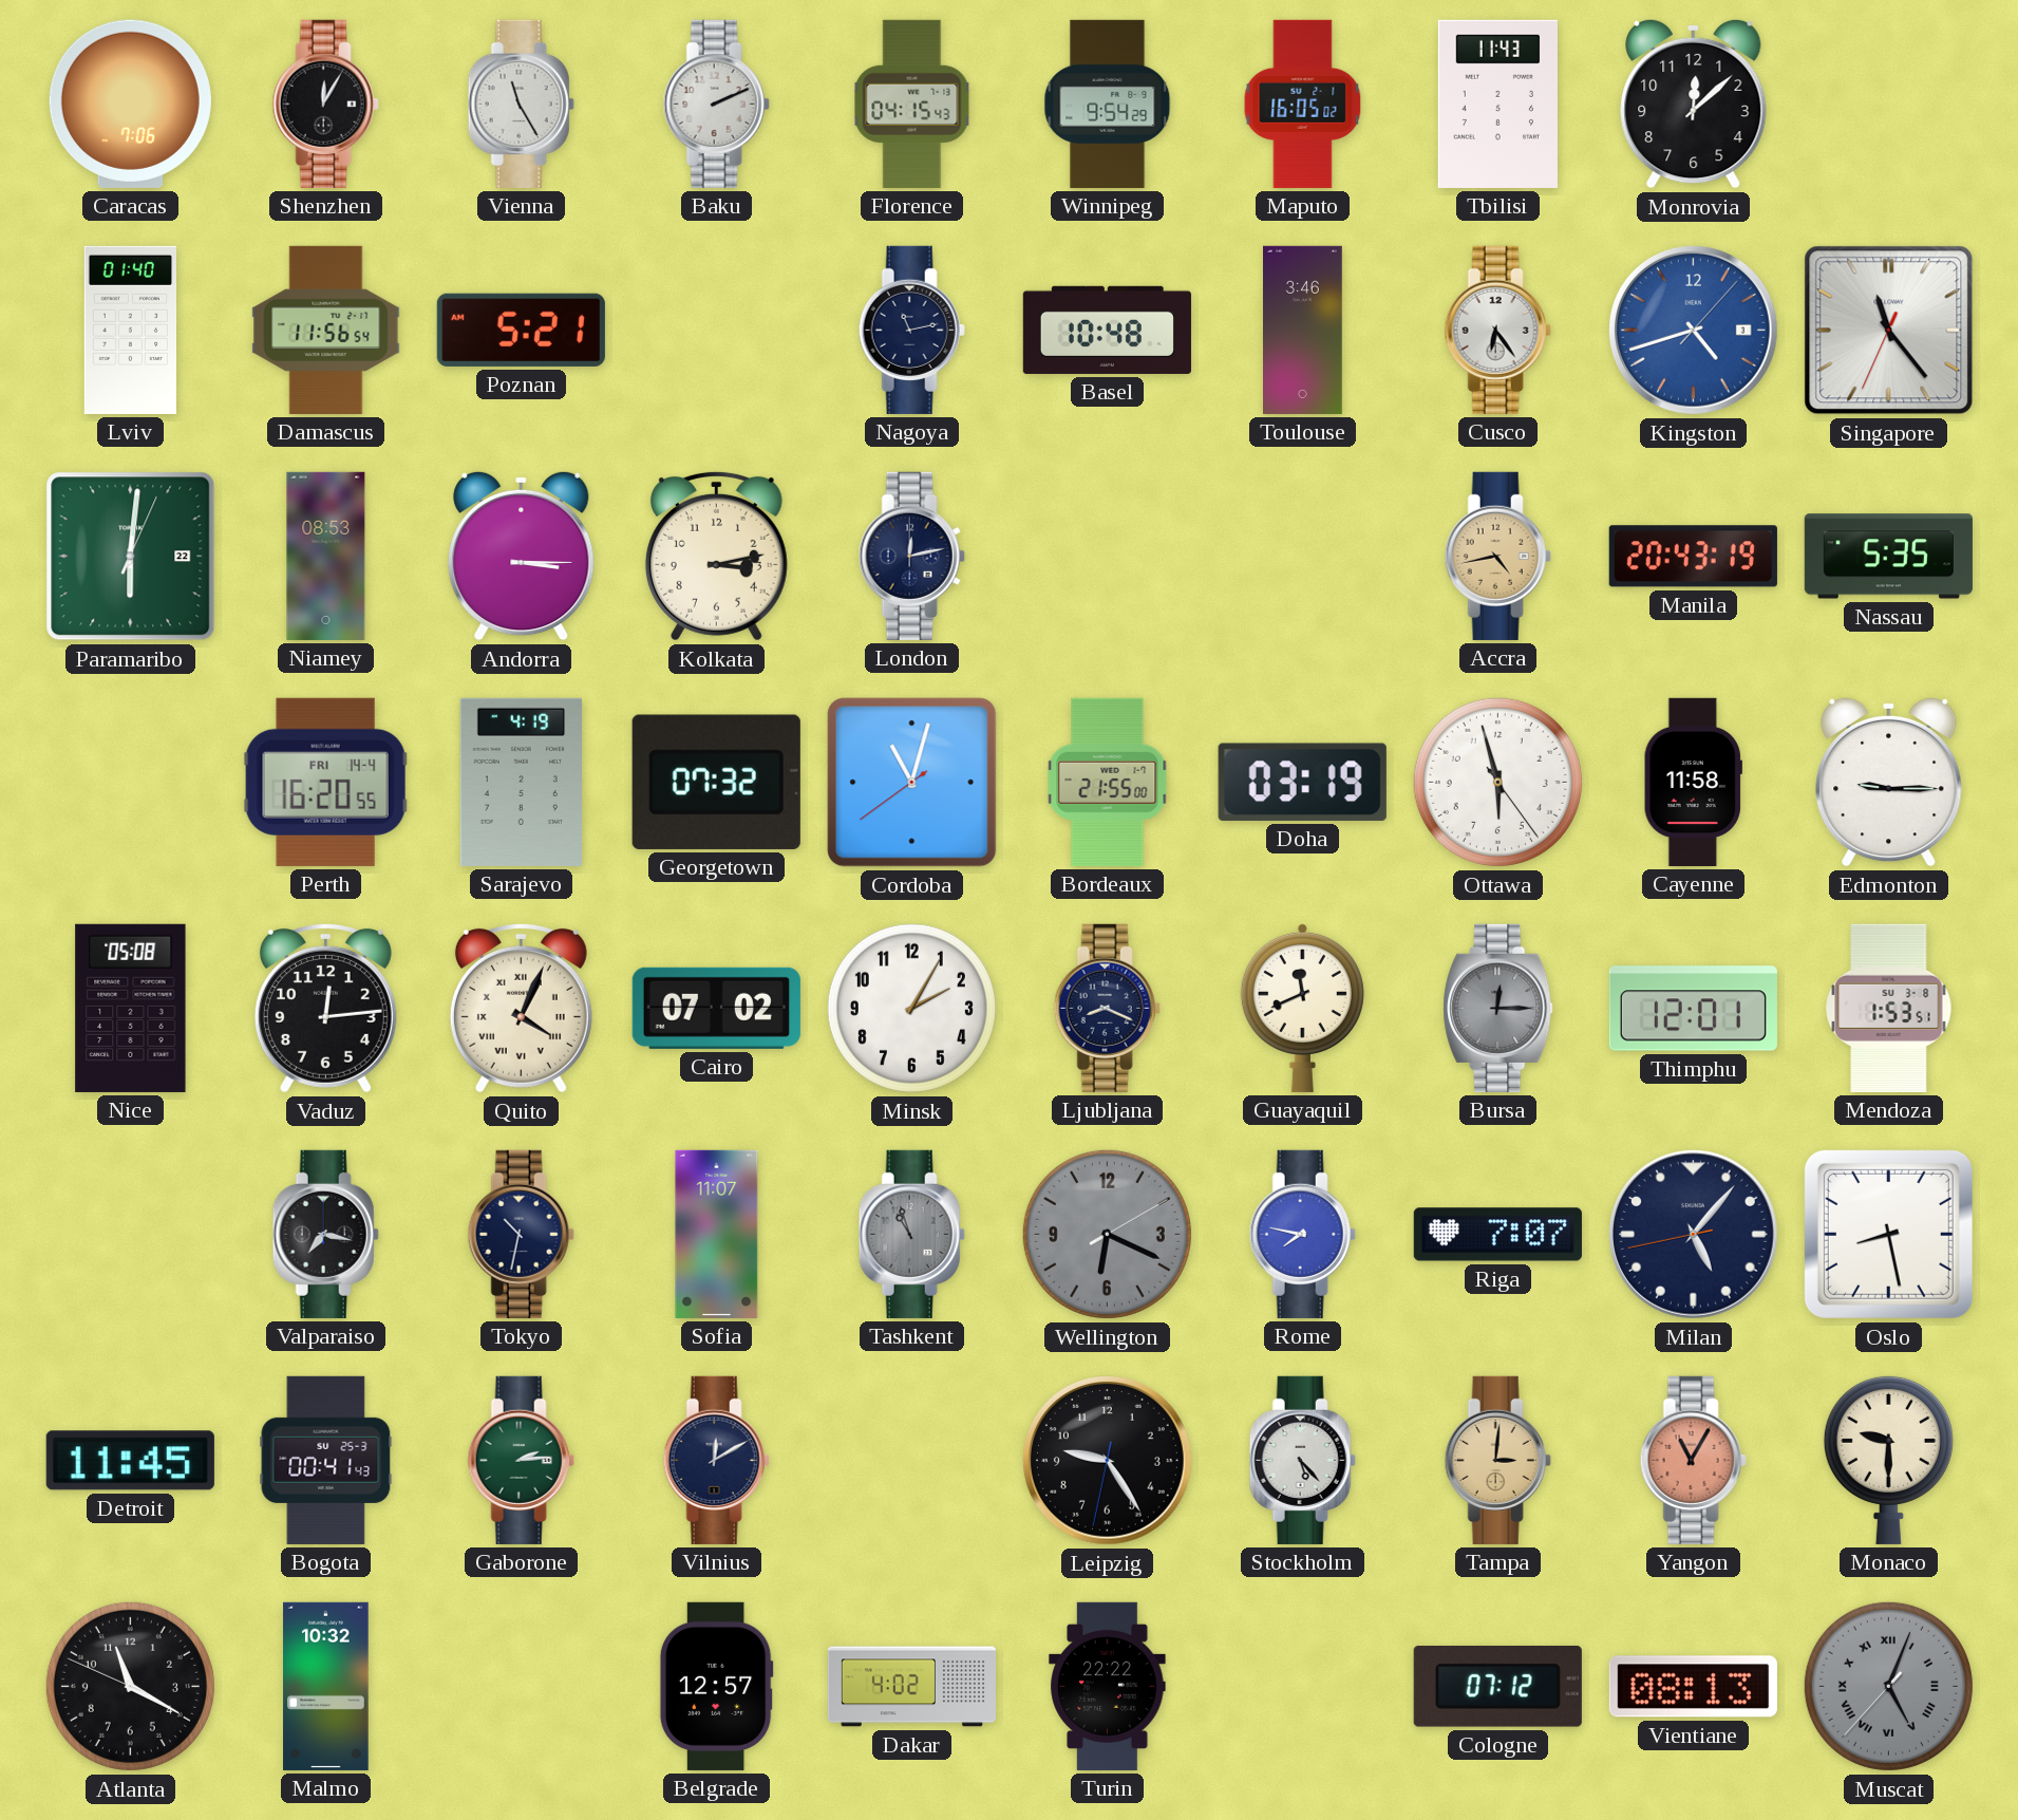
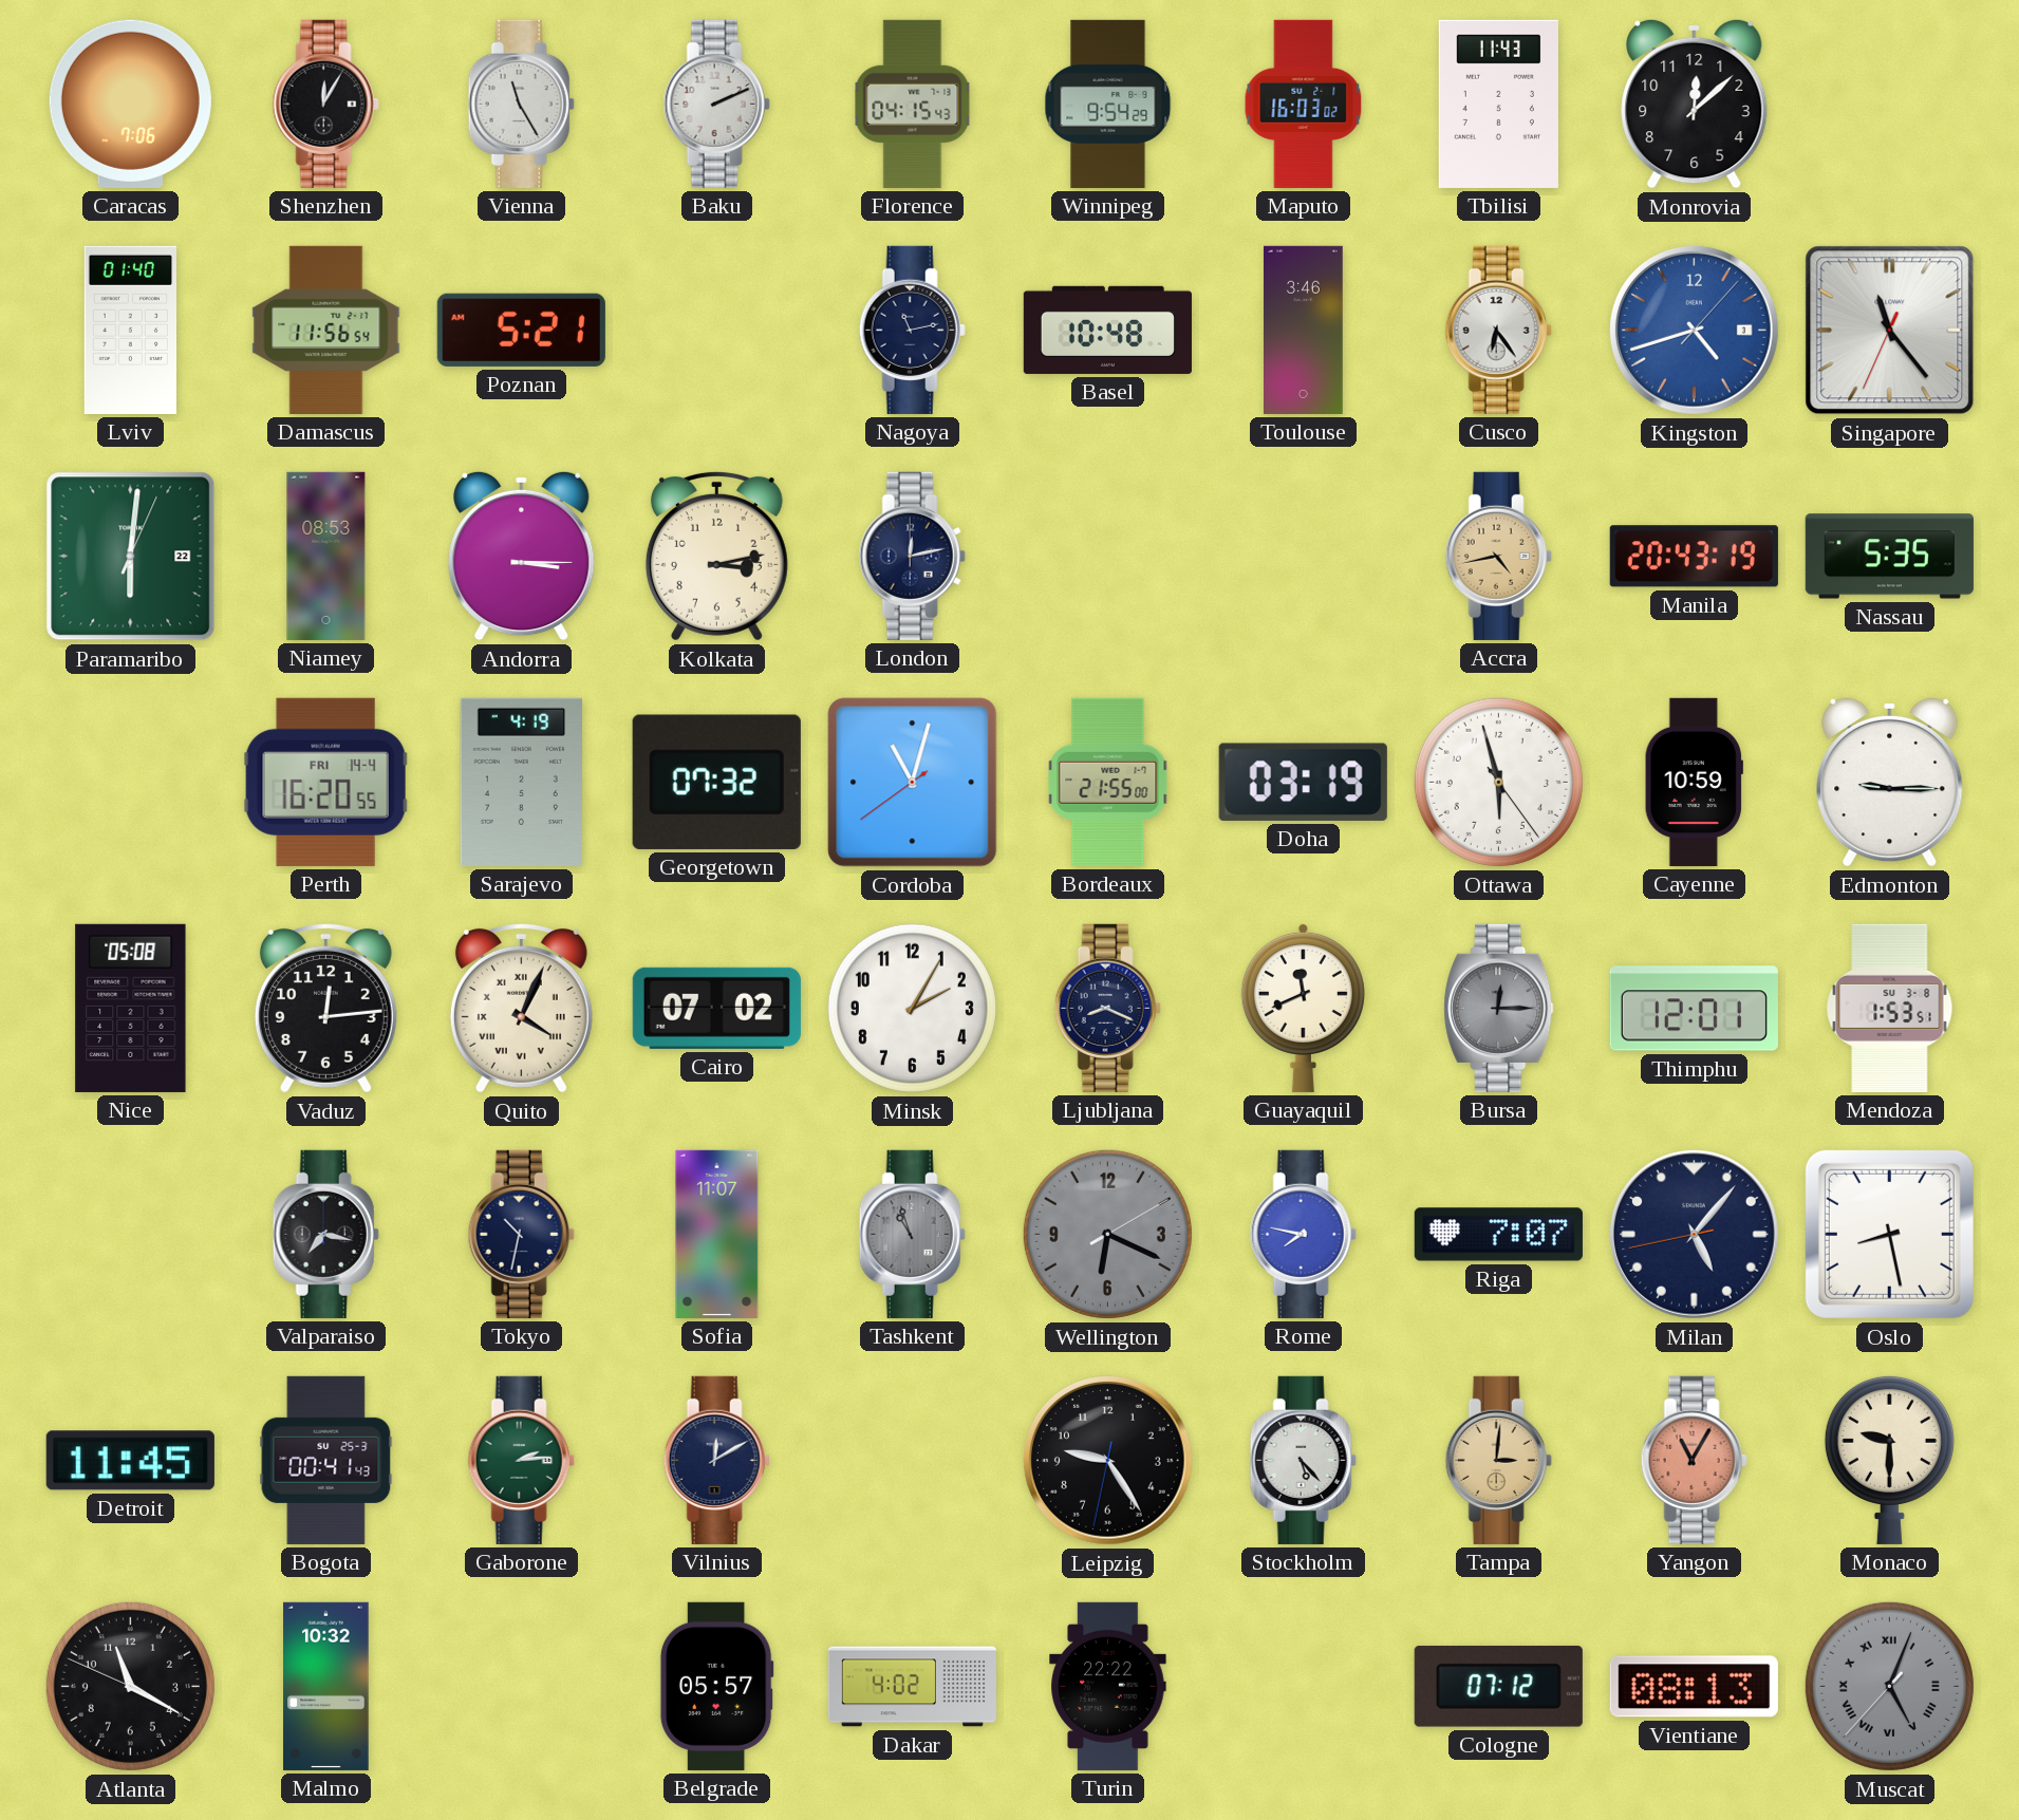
Maputo: 16:05 -> 16:03 (1304, 104)
Cayenne: 11:58 -> 10:59 (1694, 782)
Belgrade: 12:57 -> 05:57 (716, 1686)
